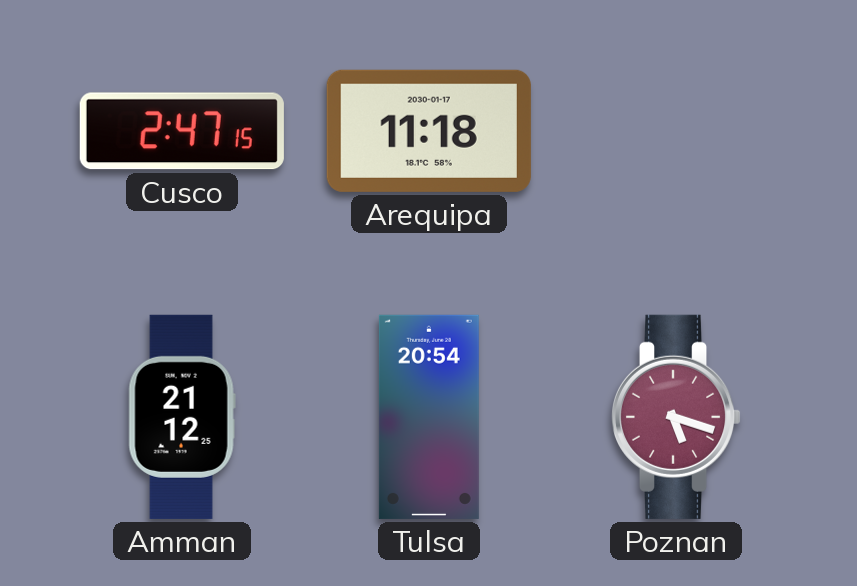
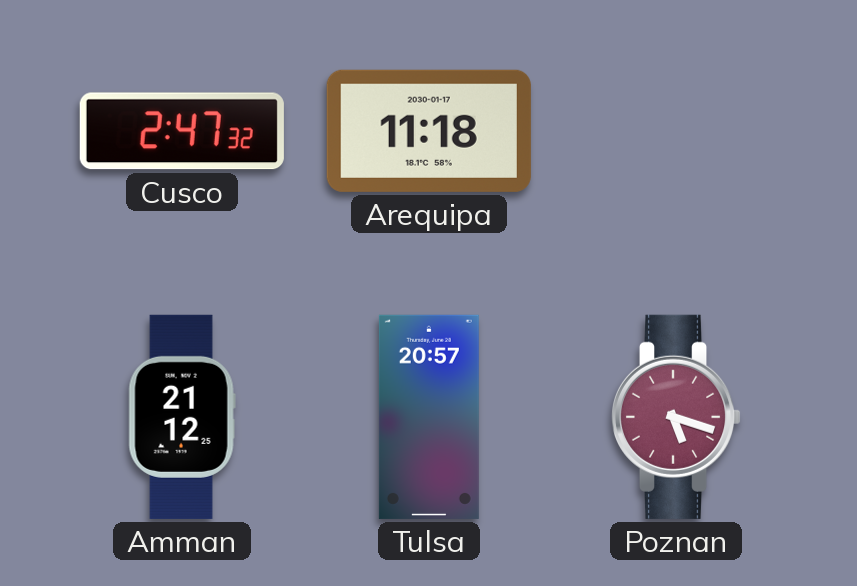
Cusco: 2:47:15 -> 2:47:32 (182, 131)
Tulsa: 20:54 -> 20:57 (429, 417)
